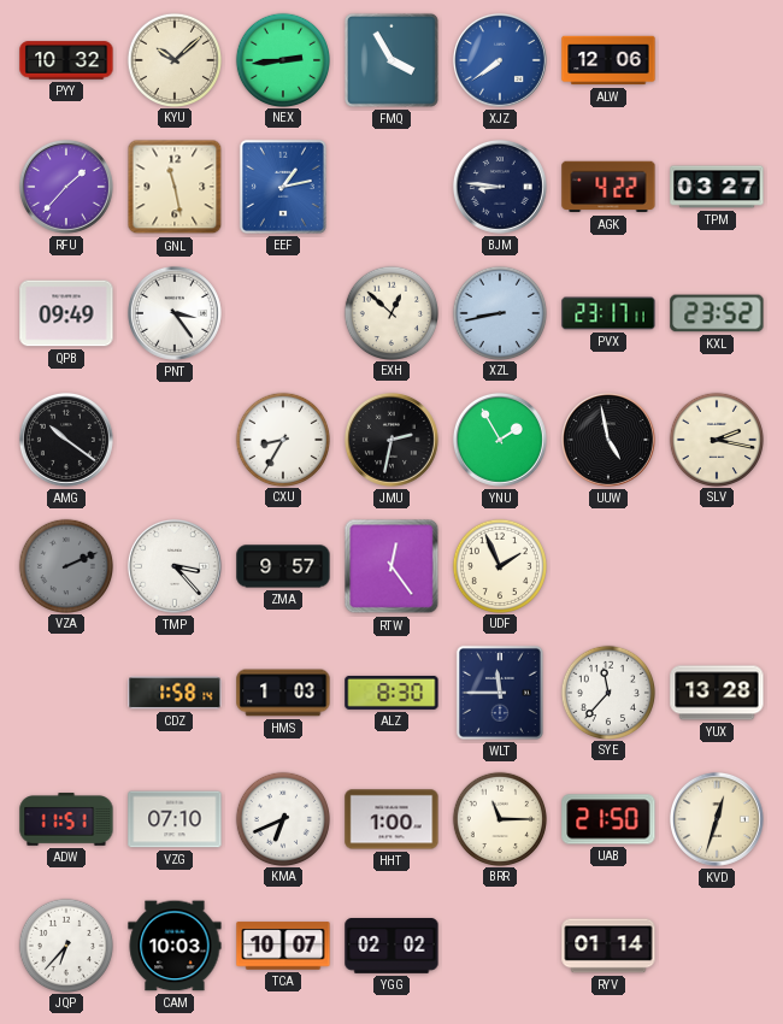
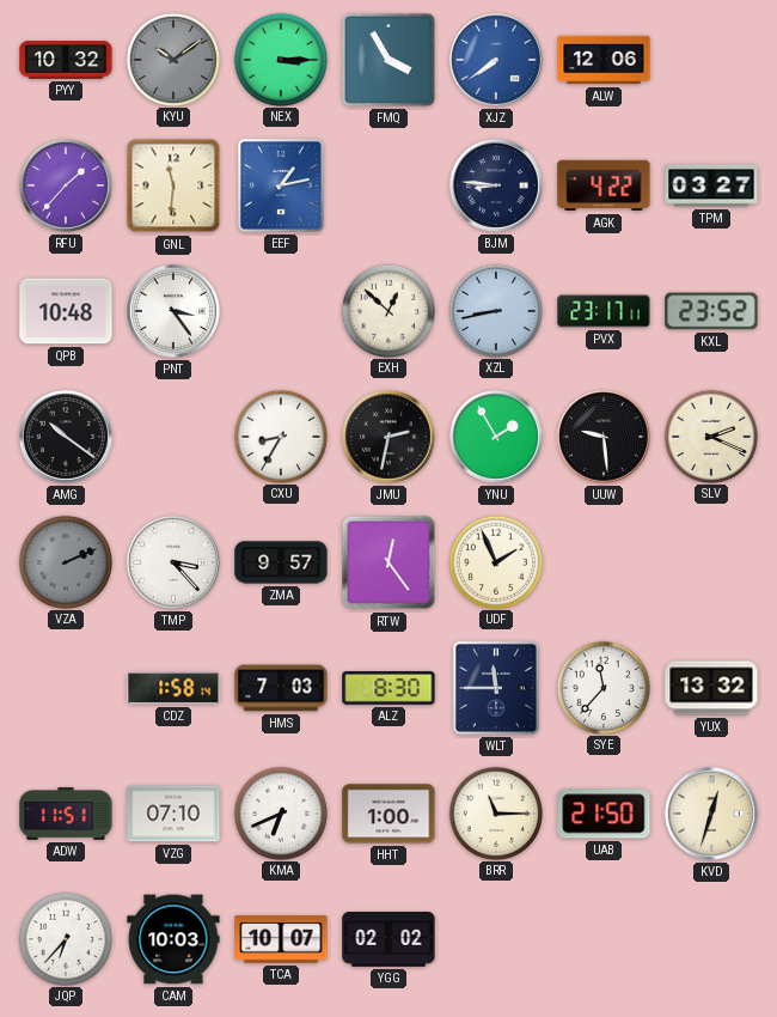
KYU: 10:08 -> 10:09 (172, 59)
KYU dial: cream -> grey (172, 59)
NEX: 2:44 -> 3:15 (280, 59)
GNL: 11:28 -> 11:31 (173, 185)
QPB: 09:49 -> 10:48 (66, 311)
UUW: 4:58 -> 9:29 (604, 437)
SLV: 2:17 -> 2:19 (710, 436)
HMS: 1:03 -> 7:03 (281, 688)
YUX: 13:28 -> 13:32 (711, 688)
RYV: 01:14 -> none (608, 946)
